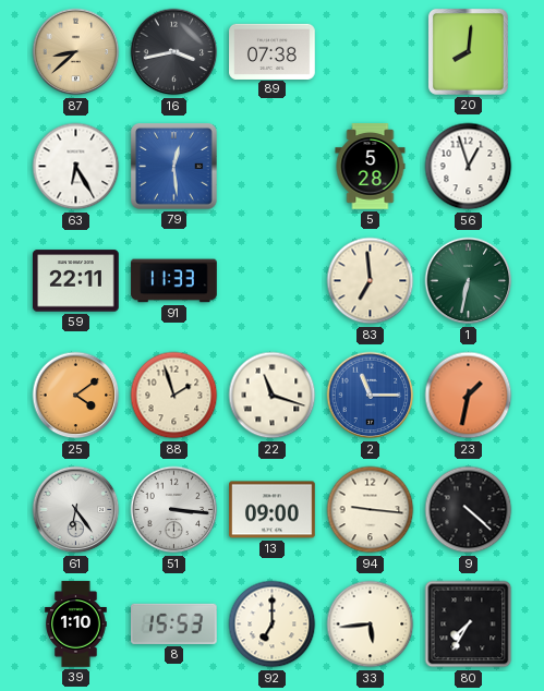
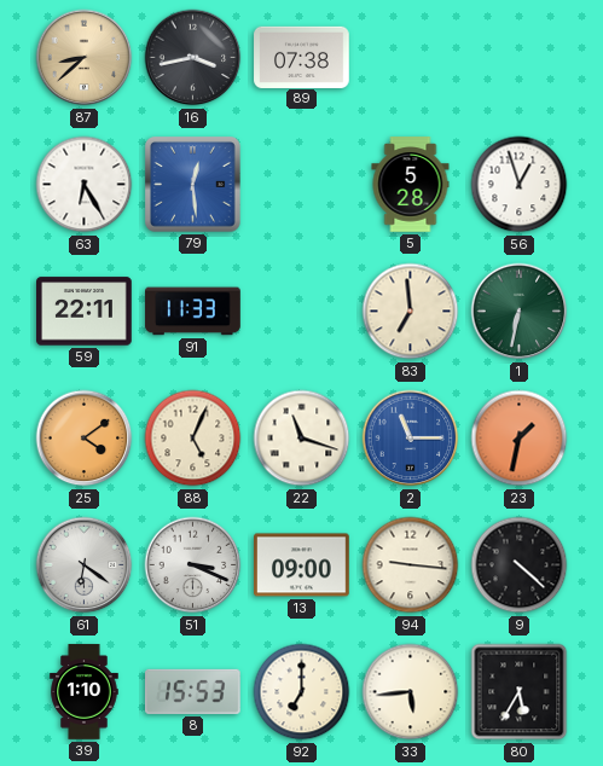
20: 8:01 -> none (468, 51)
88: 1:57 -> 5:04 (193, 439)
61: 6:24 -> 6:21 (85, 565)
51: 3:16 -> 3:19 (193, 565)
80: 7:35 -> 5:35 (520, 692)
